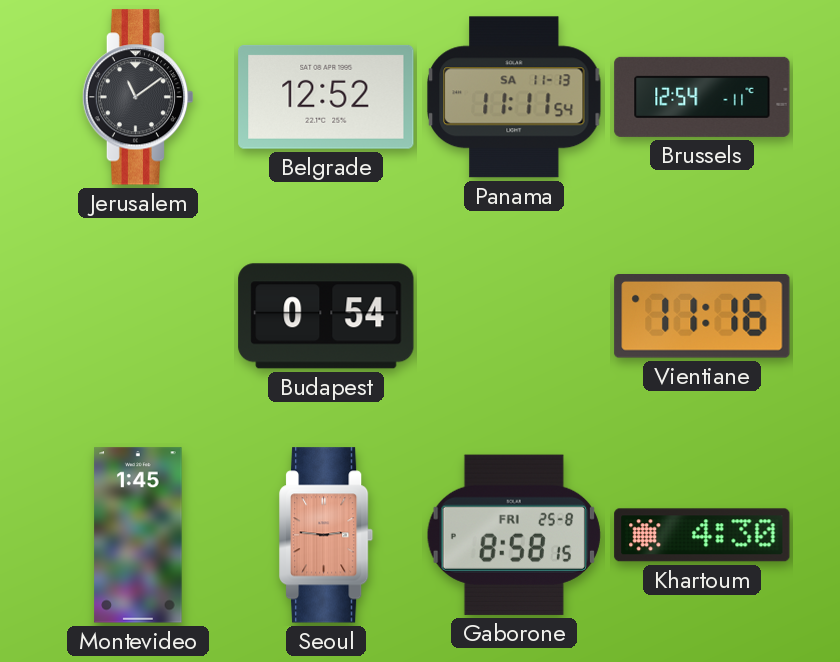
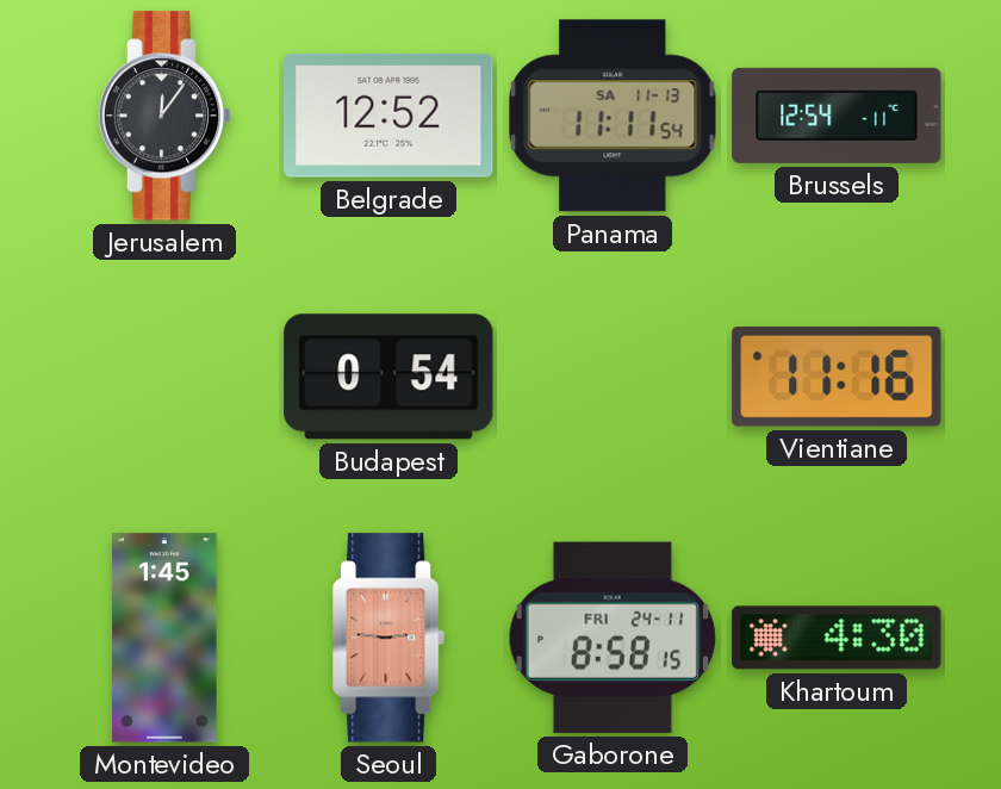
Jerusalem: 11:09 -> 12:06 (164, 116)
Gaborone date: FRI 25-8 -> FRI 24-11 (613, 638)
